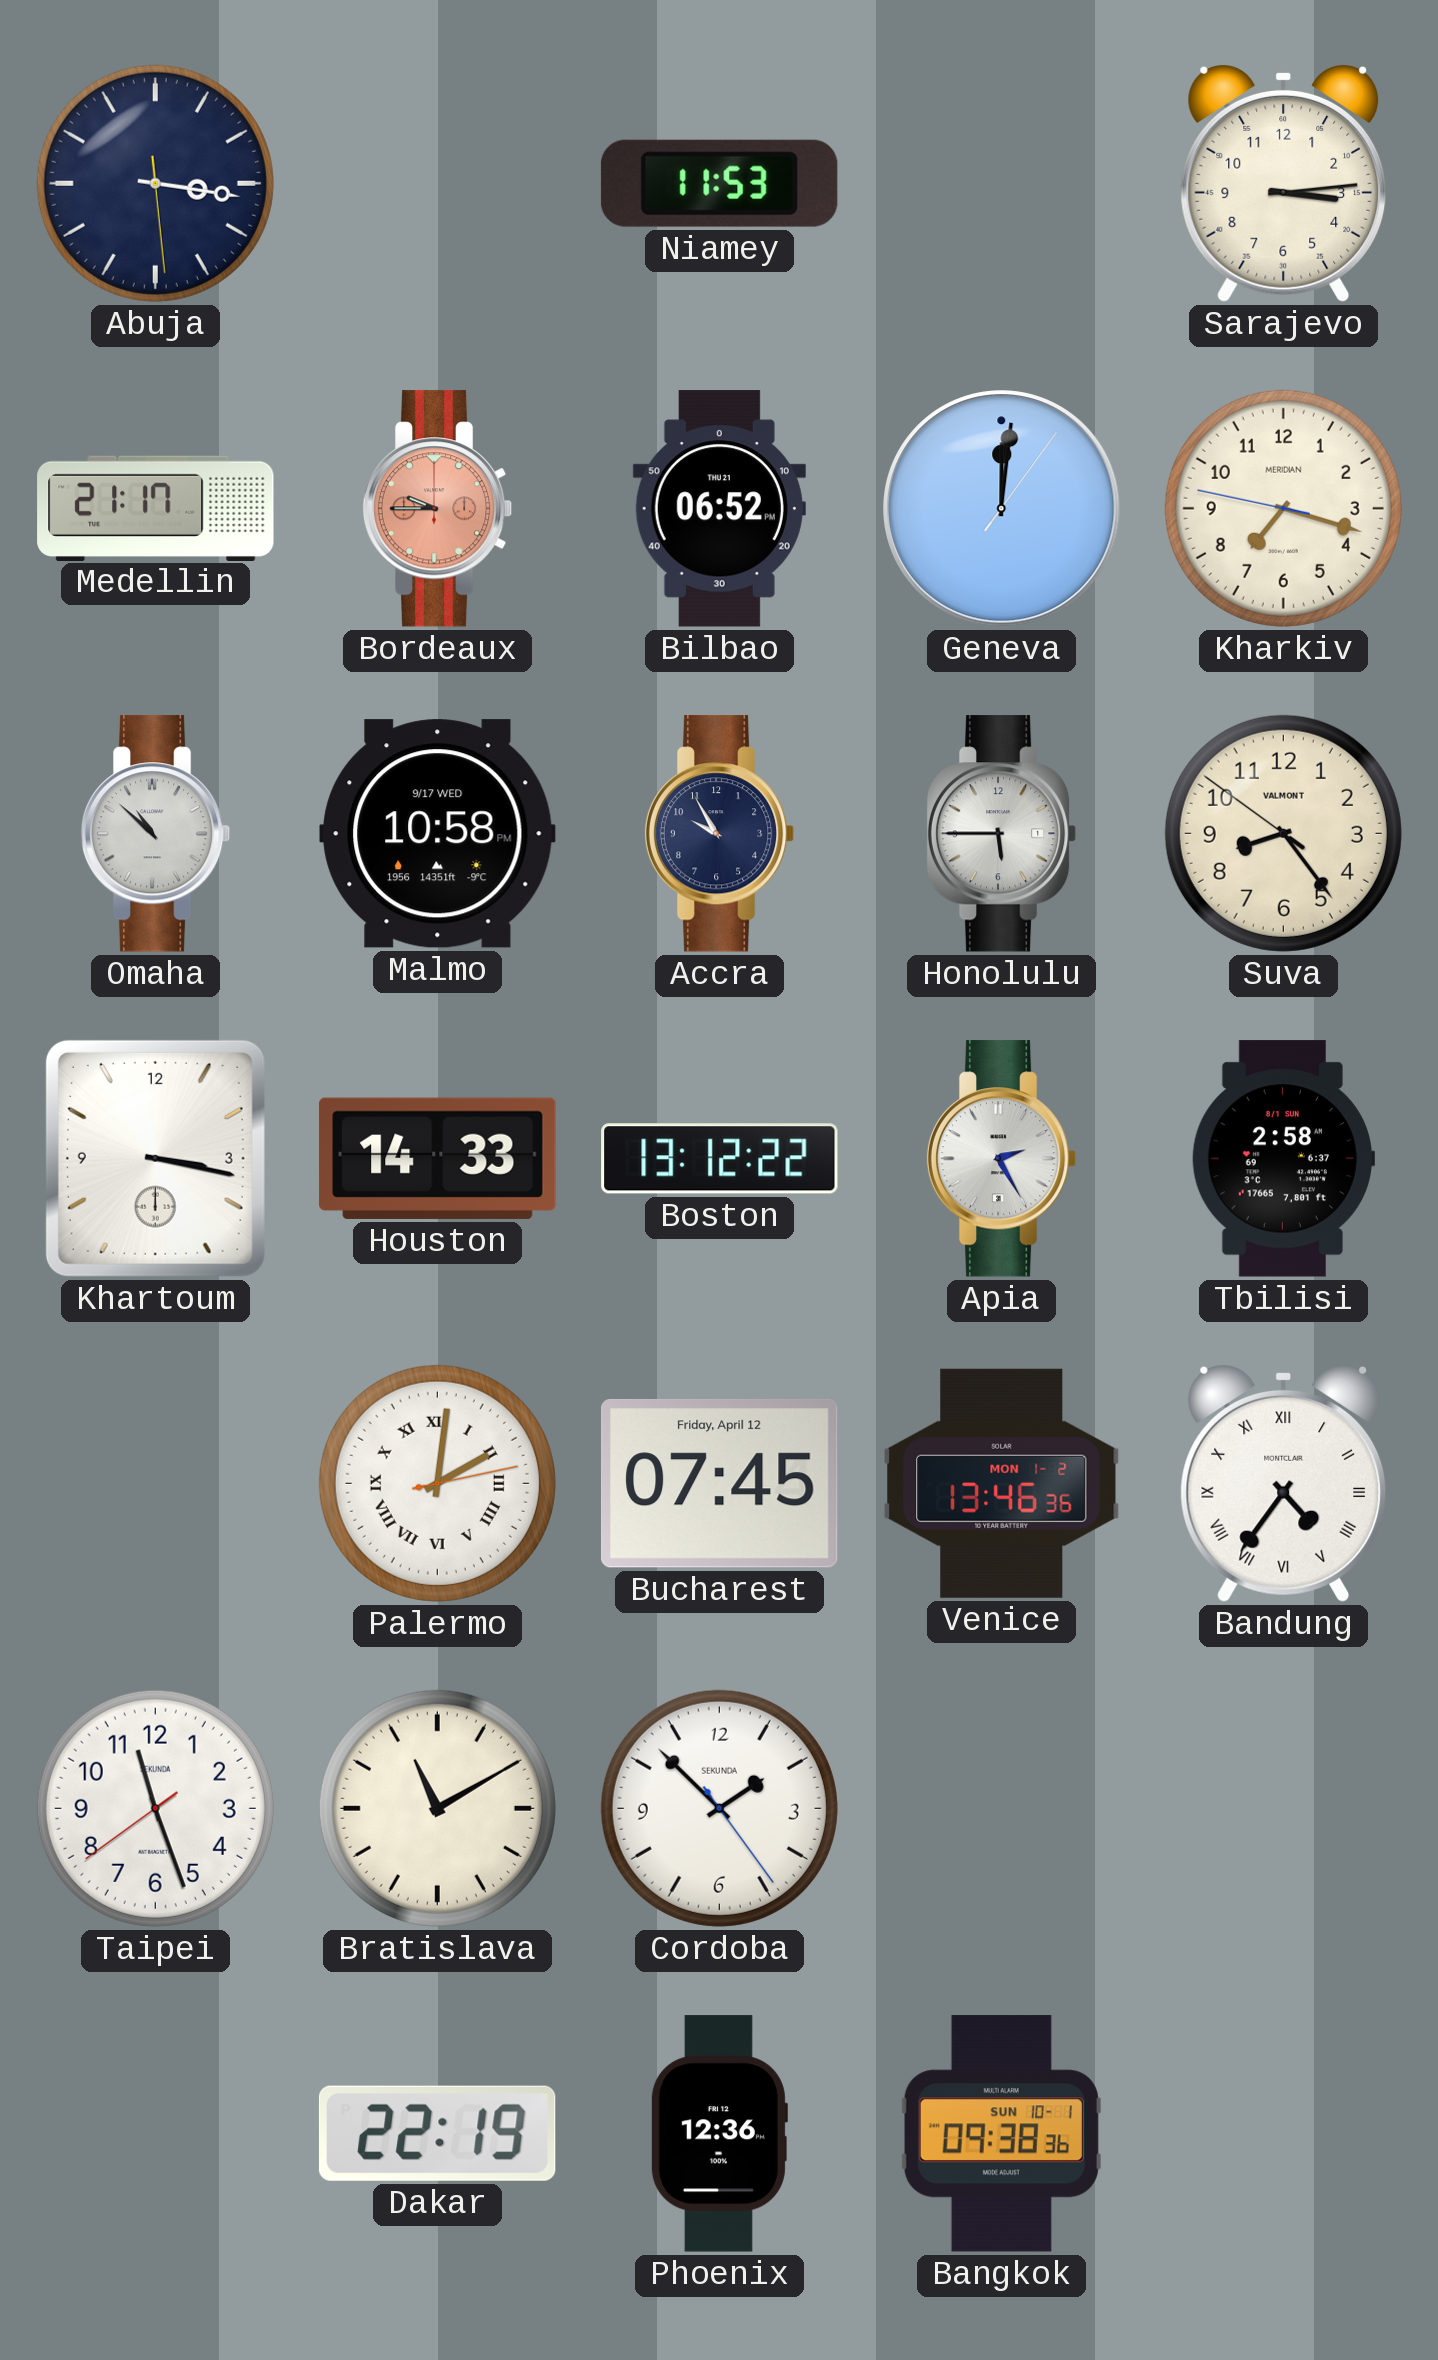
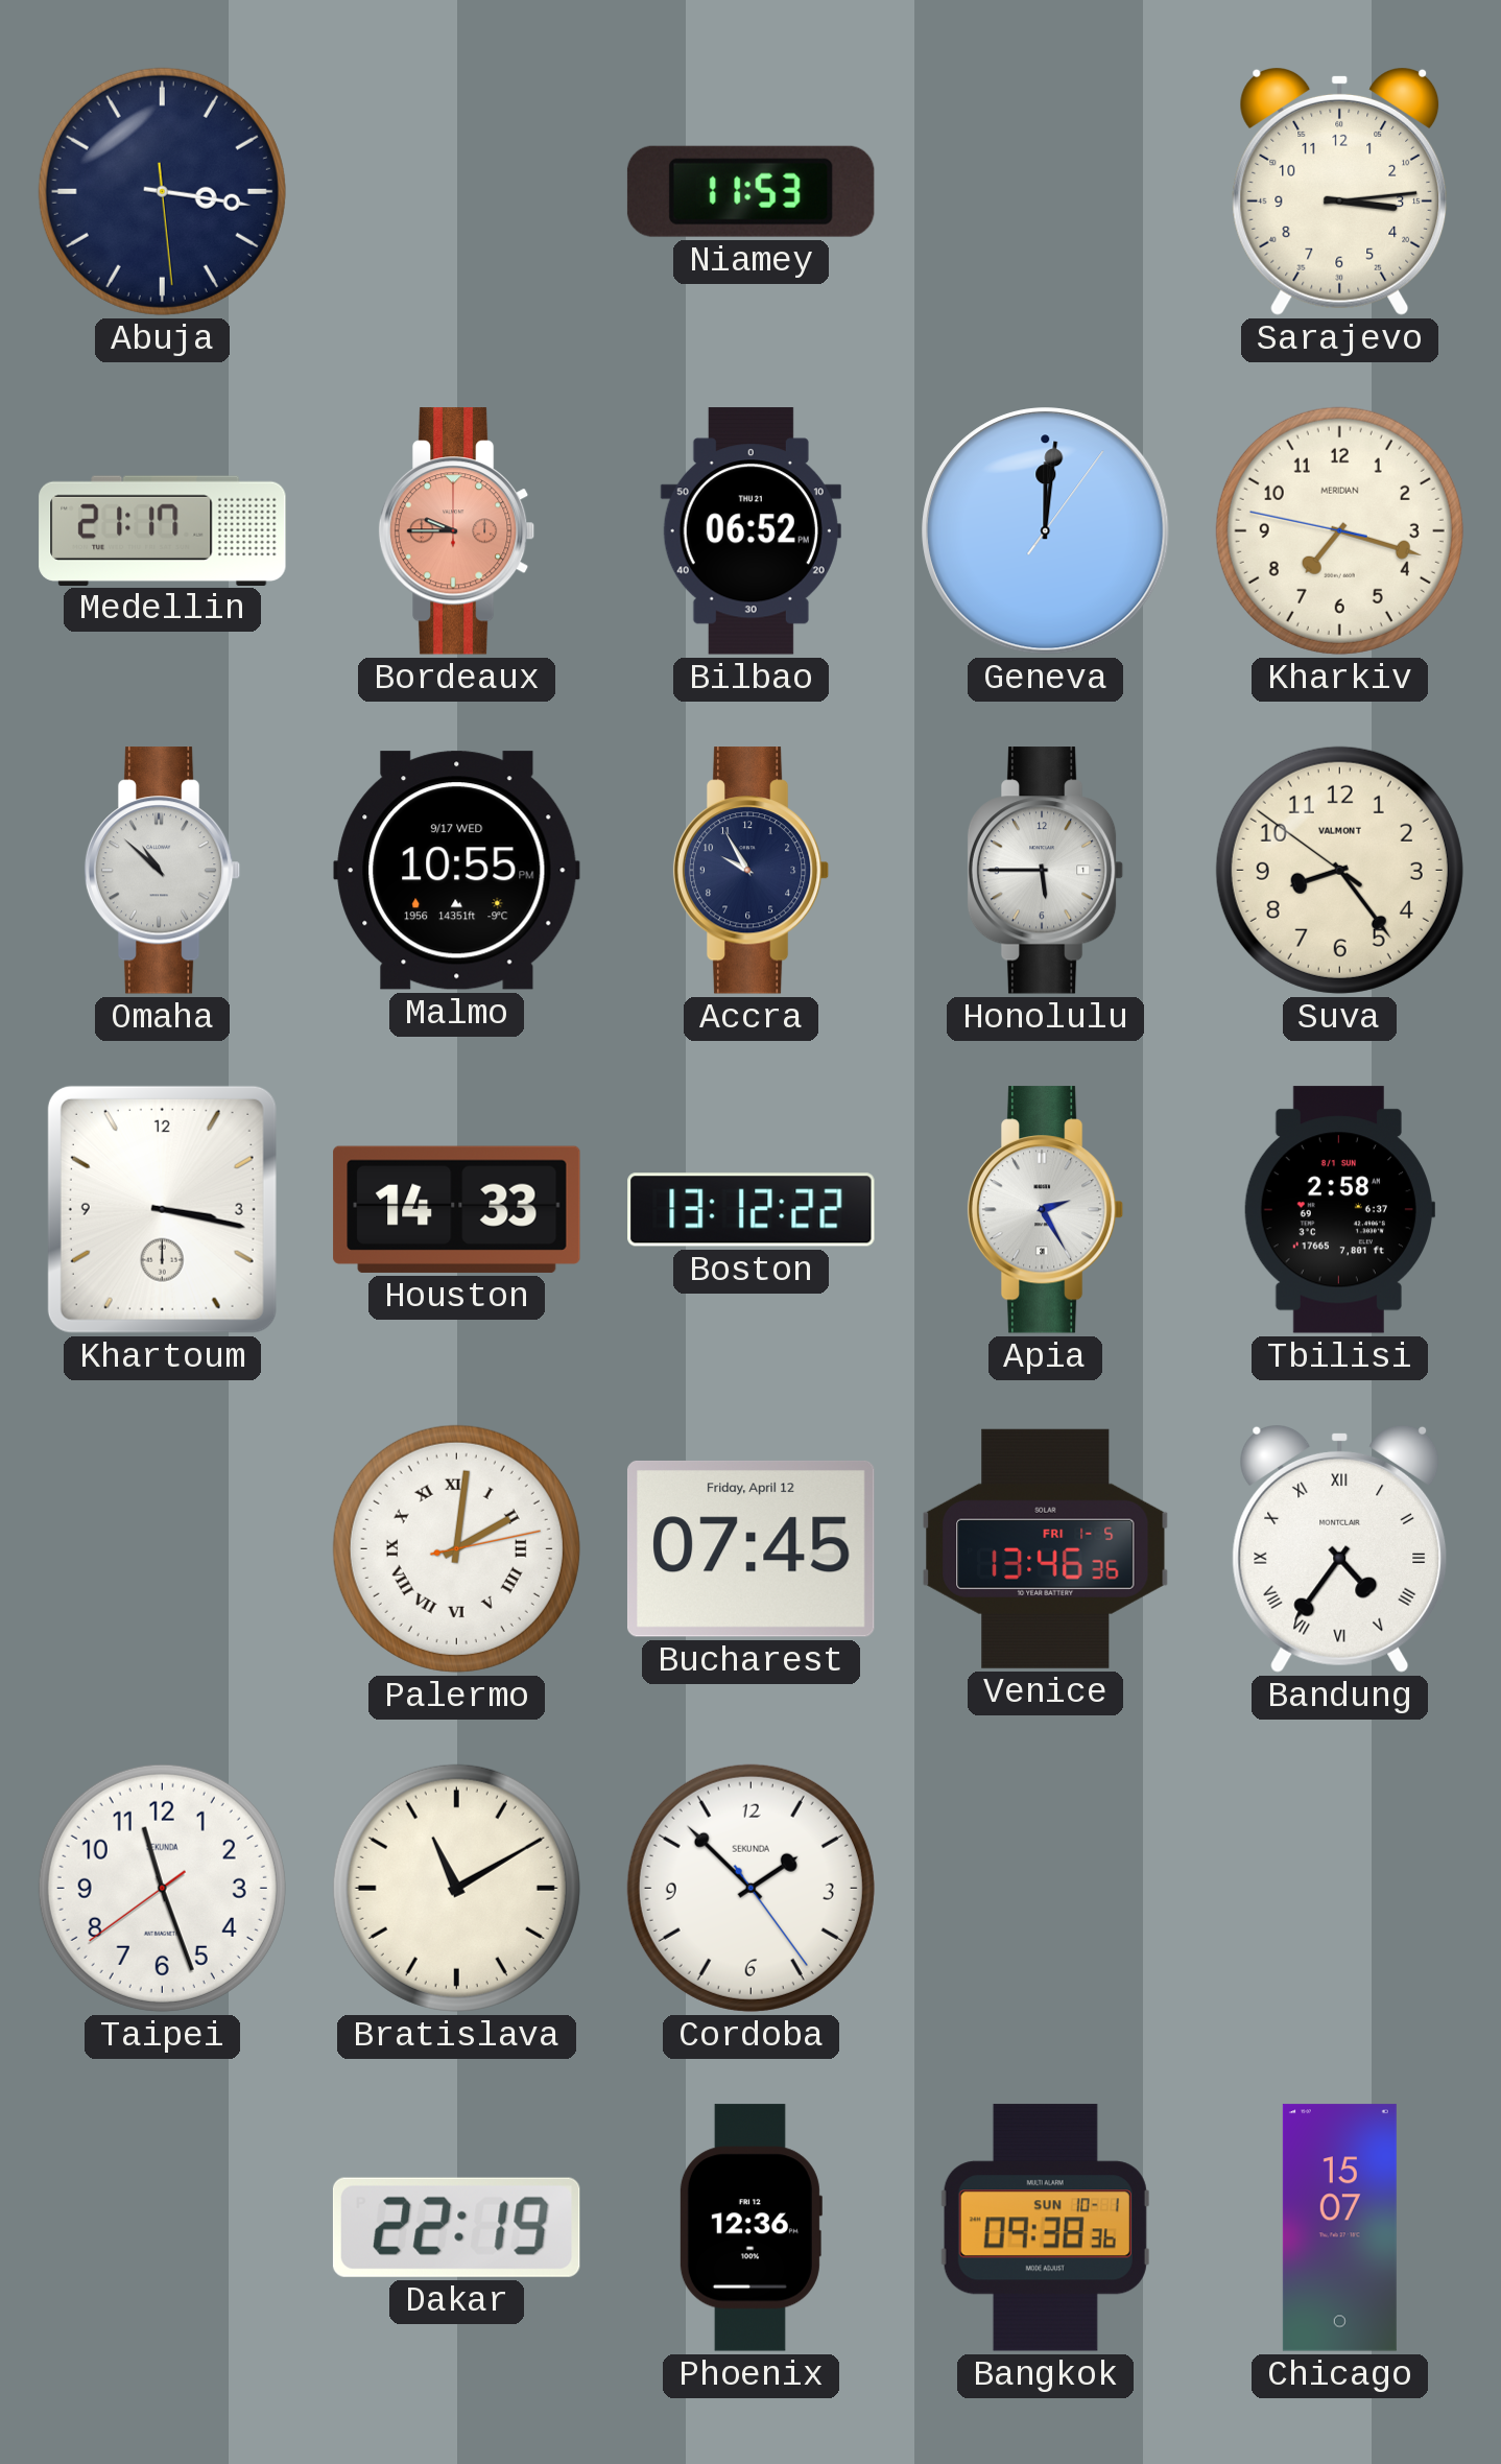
Malmo: 10:58 -> 10:55 (457, 871)
Venice date: MON 1-2 -> FRI 1-5 (1046, 1548)
Chicago: none -> 15:07 (1339, 2228)
